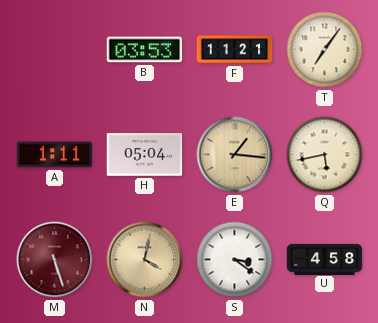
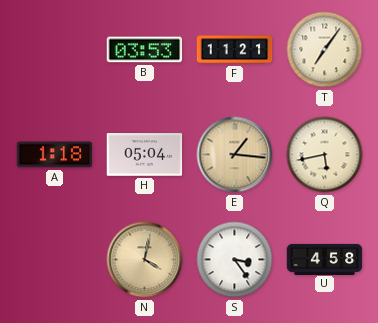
A: 1:11 -> 1:18 (55, 155)
M: 5:27 -> none (55, 260)
S: 3:21 -> 3:24 (235, 260)
